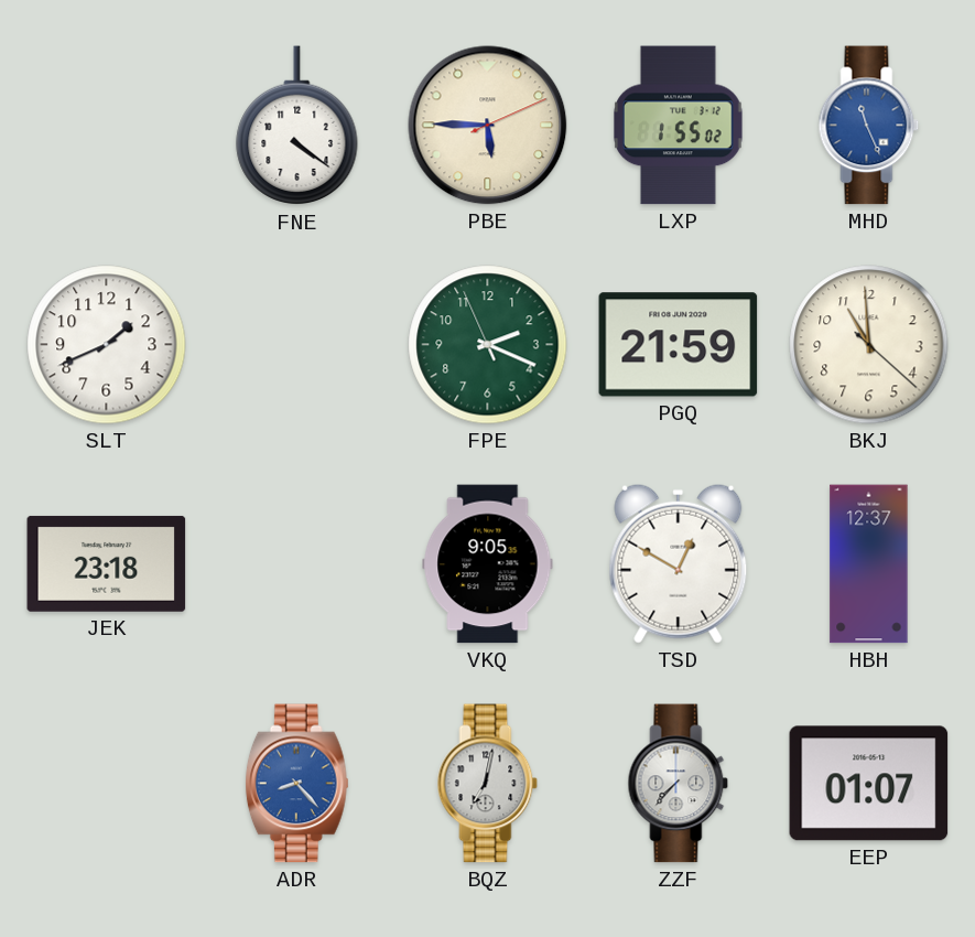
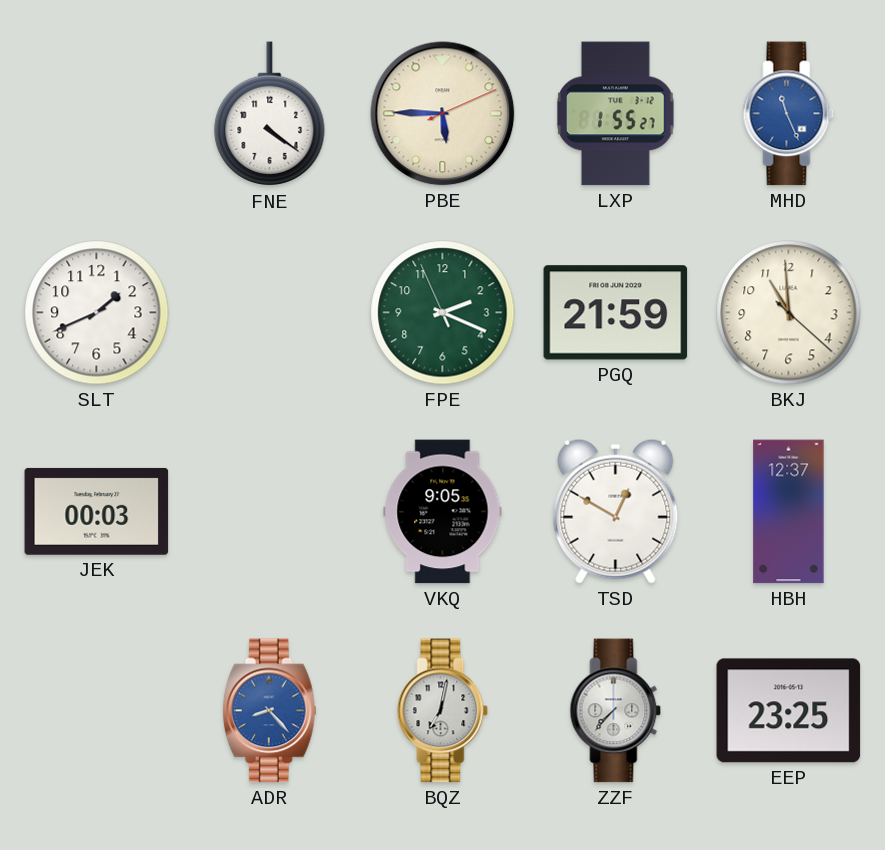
LXP: 1:55:02 -> 1:55:27 (616, 114)
JEK: 23:18 -> 00:03 (97, 511)
EEP: 01:07 -> 23:25 (789, 711)
